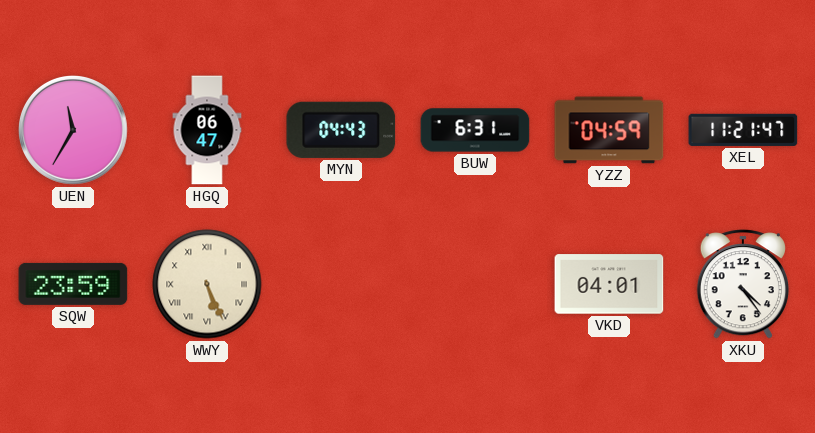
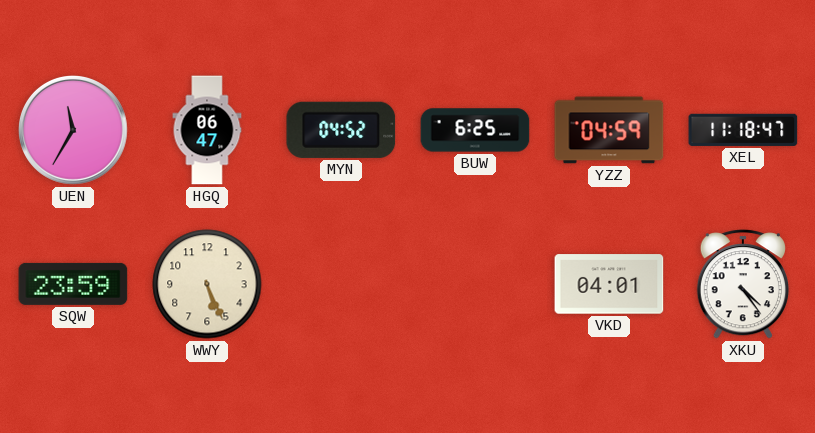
MYN: 04:43 -> 04:52 (341, 130)
BUW: 6:31 -> 6:25 (475, 130)
XEL: 11:21 -> 11:18 (743, 130)
WWY numerals: Roman -> Arabic (207, 284)
